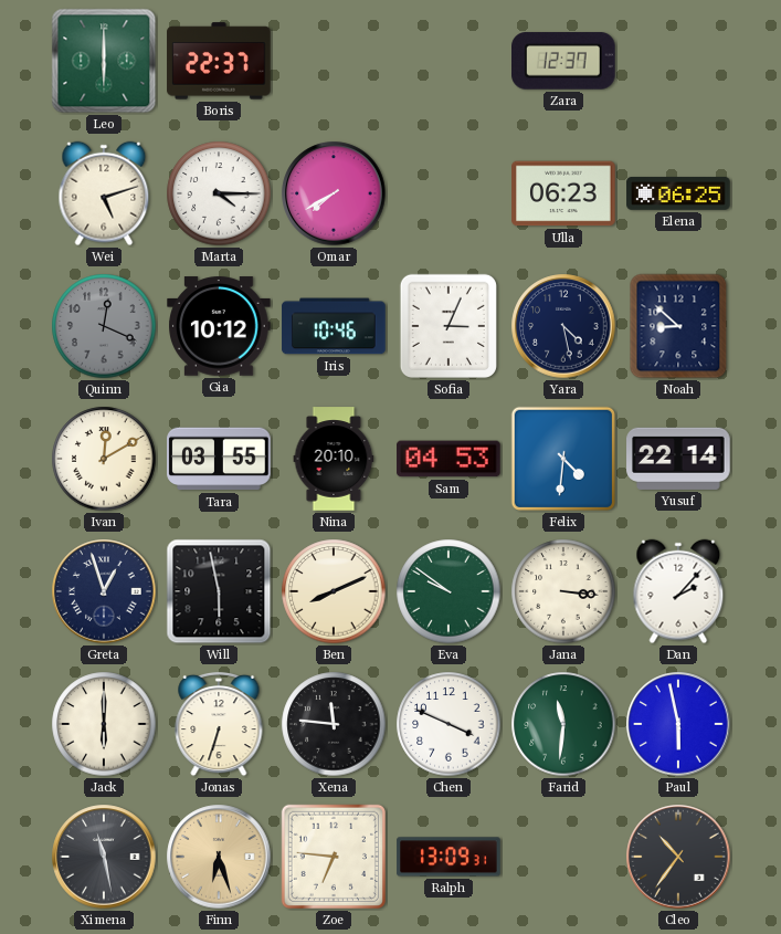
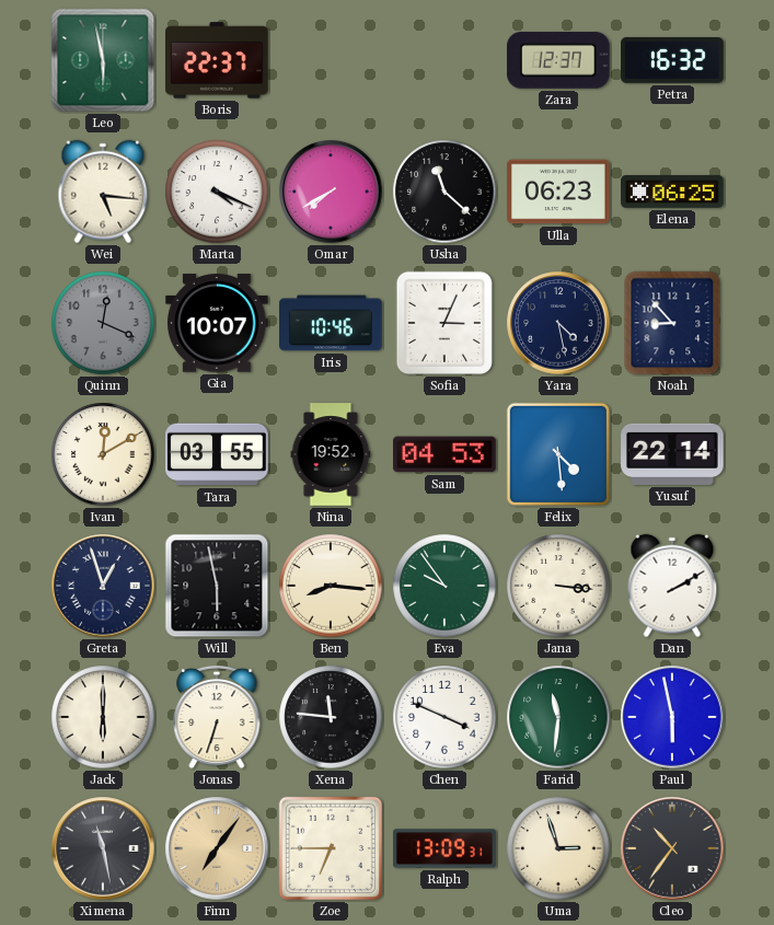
Leo: 6:00 -> 5:58 (103, 60)
Petra: none -> 16:32 (672, 60)
Wei: 5:12 -> 5:16 (103, 192)
Marta: 4:15 -> 4:19 (217, 192)
Usha: none -> 11:22 (444, 192)
Gia: 10:12 -> 10:07 (217, 323)
Noah: 8:52 -> 8:53 (672, 323)
Nina: 20:10 -> 19:52 (331, 454)
Felix: 4:31 -> 4:29 (558, 454)
Ben: 8:11 -> 8:16 (331, 586)
Eva: 9:51 -> 9:54 (444, 586)
Dan: 2:07 -> 2:10 (672, 586)
Finn: 6:27 -> 7:06 (217, 848)
Zoe: 6:46 -> 6:45 (331, 848)
Uma: none -> 2:57 (558, 848)
